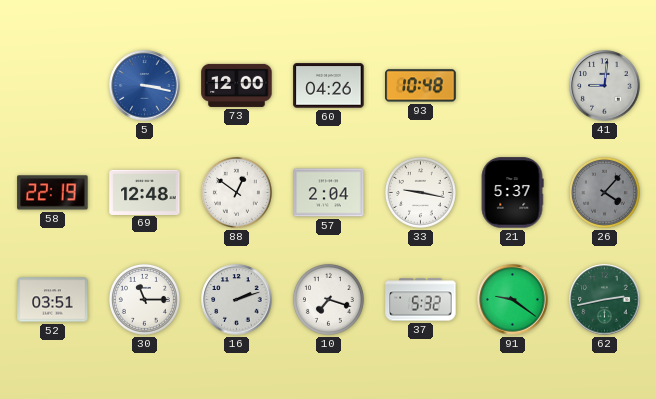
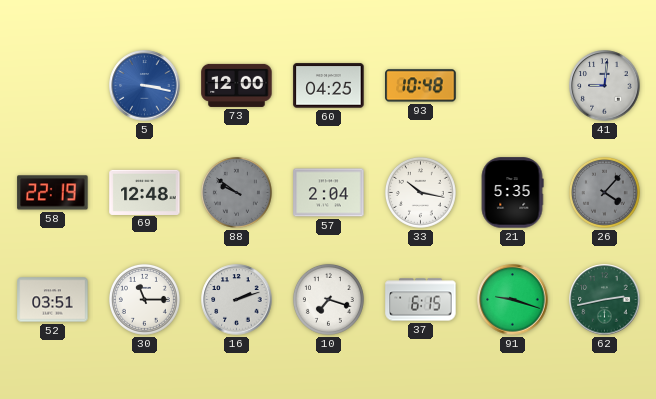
60: 04:26 -> 04:25 (329, 86)
88: 12:51 -> 9:51 (236, 192)
88 dial: white -> grey (236, 192)
33: 9:17 -> 10:17 (420, 192)
21: 5:37 -> 5:35 (512, 193)
37: 5:32 -> 6:15 (421, 300)
91: 9:21 -> 9:18 (513, 300)
